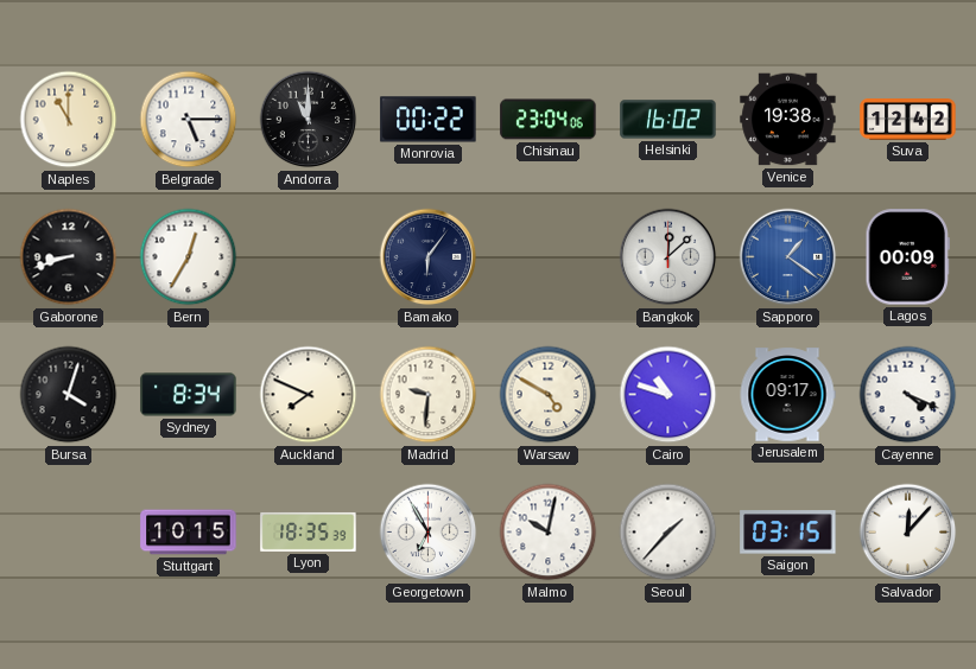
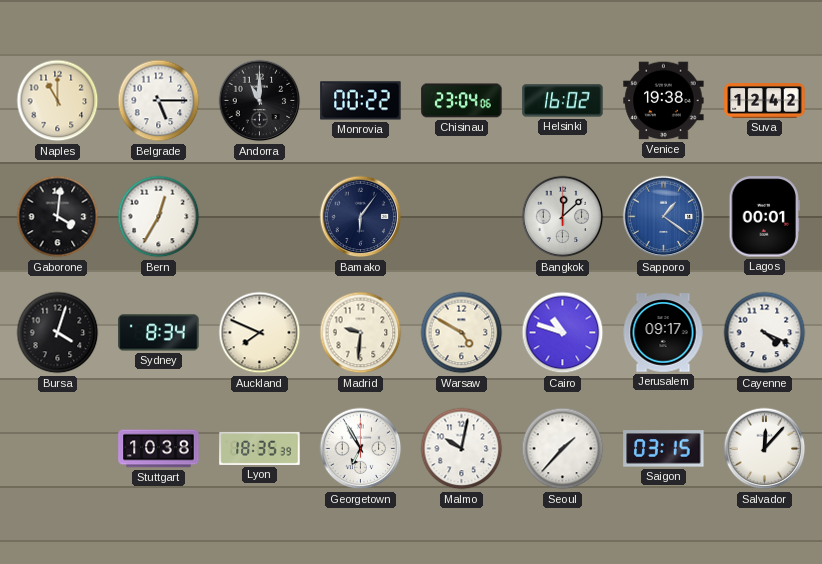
Gaborone: 8:42 -> 4:01 (58, 217)
Lagos: 00:09 -> 00:01 (764, 217)
Stuttgart: 10:15 -> 10:38 (159, 449)
